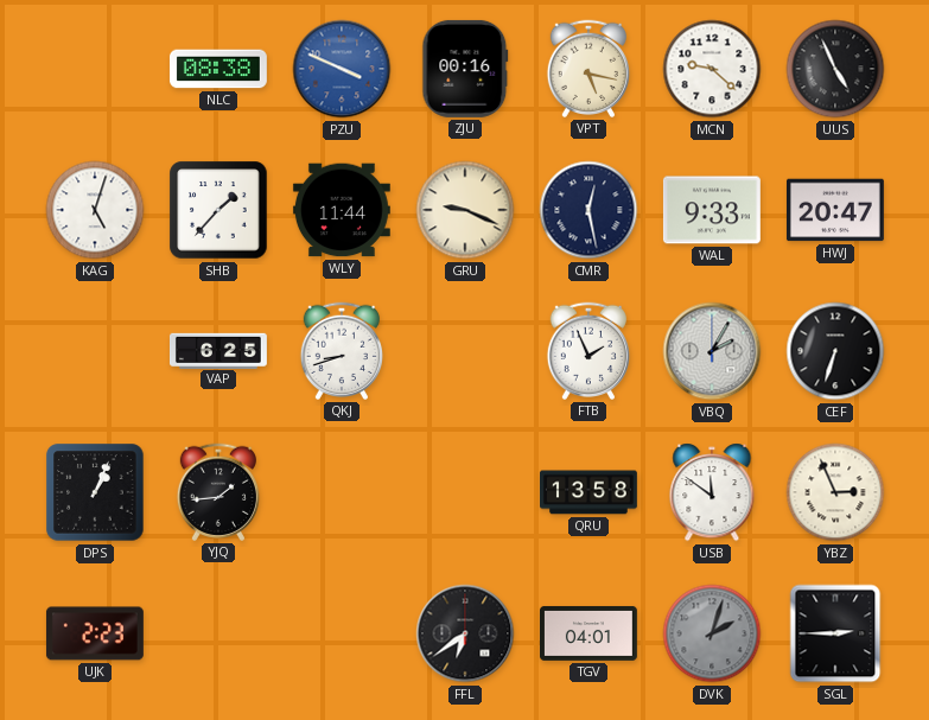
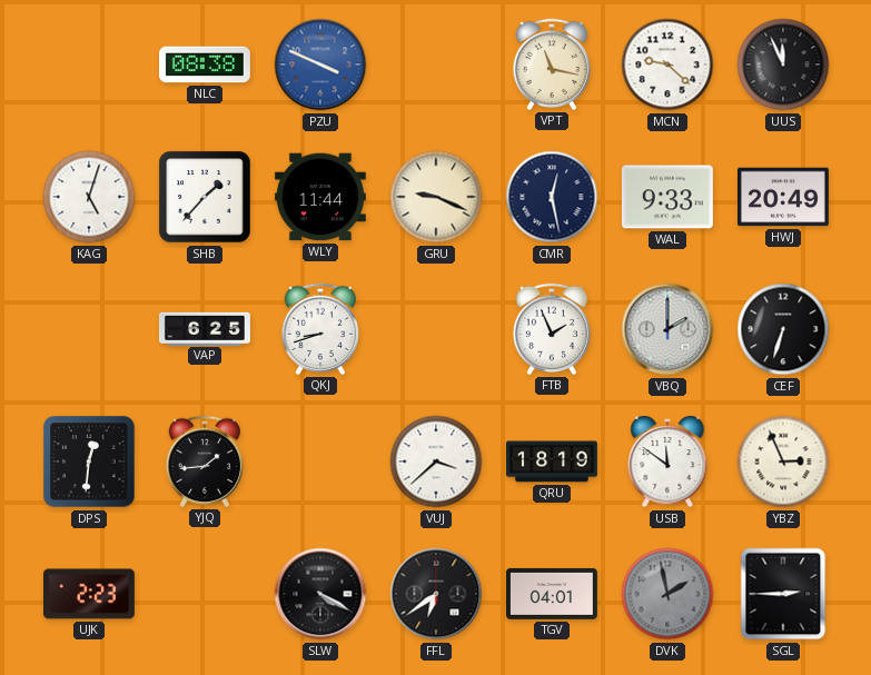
ZJU: 00:16 -> none (465, 69)
VPT: 5:17 -> 11:17 (551, 64)
UUS: 4:56 -> 11:56 (783, 64)
HWJ: 20:47 -> 20:49 (783, 197)
VBQ: 2:05 -> 2:00 (667, 329)
DPS: 1:04 -> 12:31 (89, 461)
VUJ: none -> 3:38 (436, 461)
QRU: 13:58 -> 18:19 (552, 461)
SLW: none -> 4:20 (320, 594)
DVK: 2:03 -> 1:58 (667, 594)
